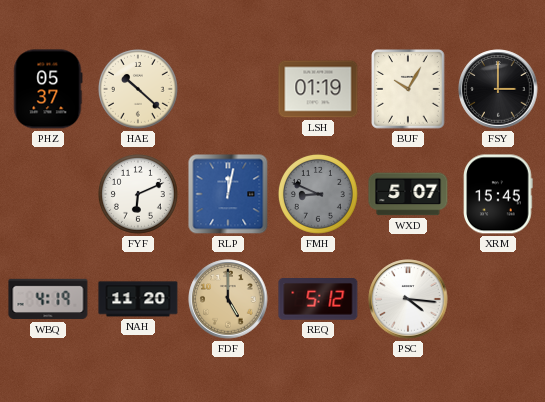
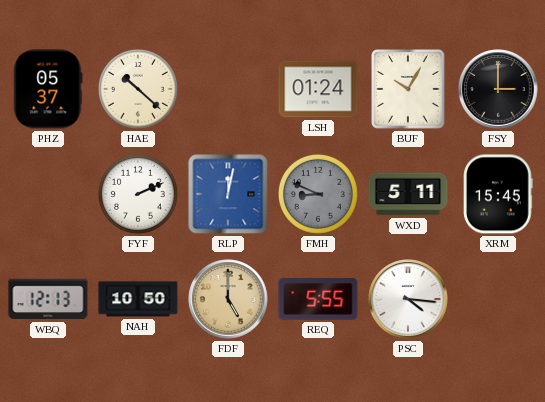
LSH: 01:19 -> 01:24 (318, 89)
FYF: 6:11 -> 2:11 (138, 194)
WXD: 5:07 -> 5:11 (408, 194)
WBQ: 4:19 -> 12:13 (48, 299)
NAH: 11:20 -> 10:50 (138, 299)
REQ: 5:12 -> 5:55 (318, 299)
